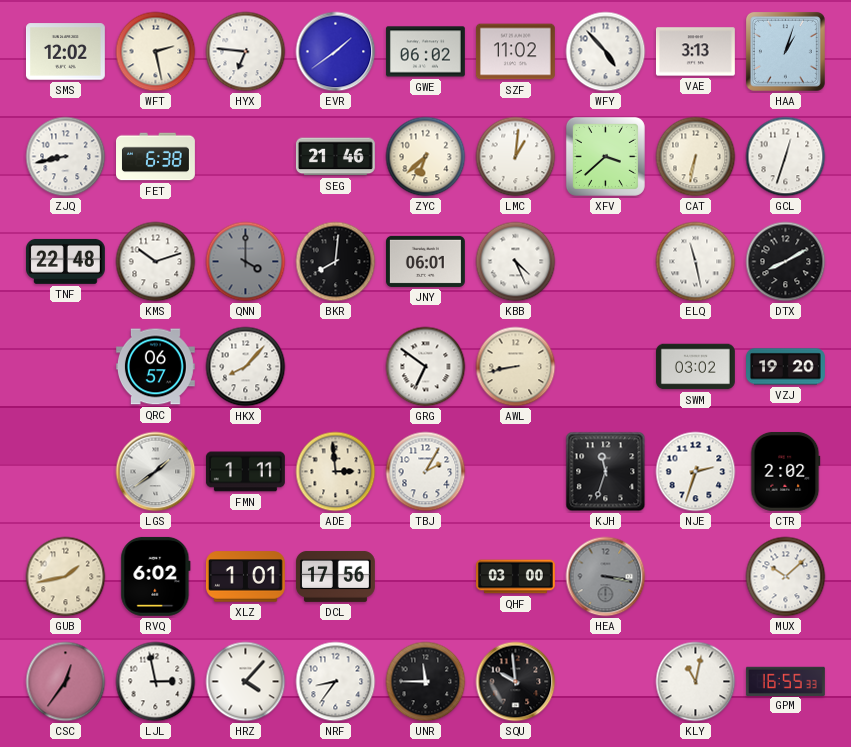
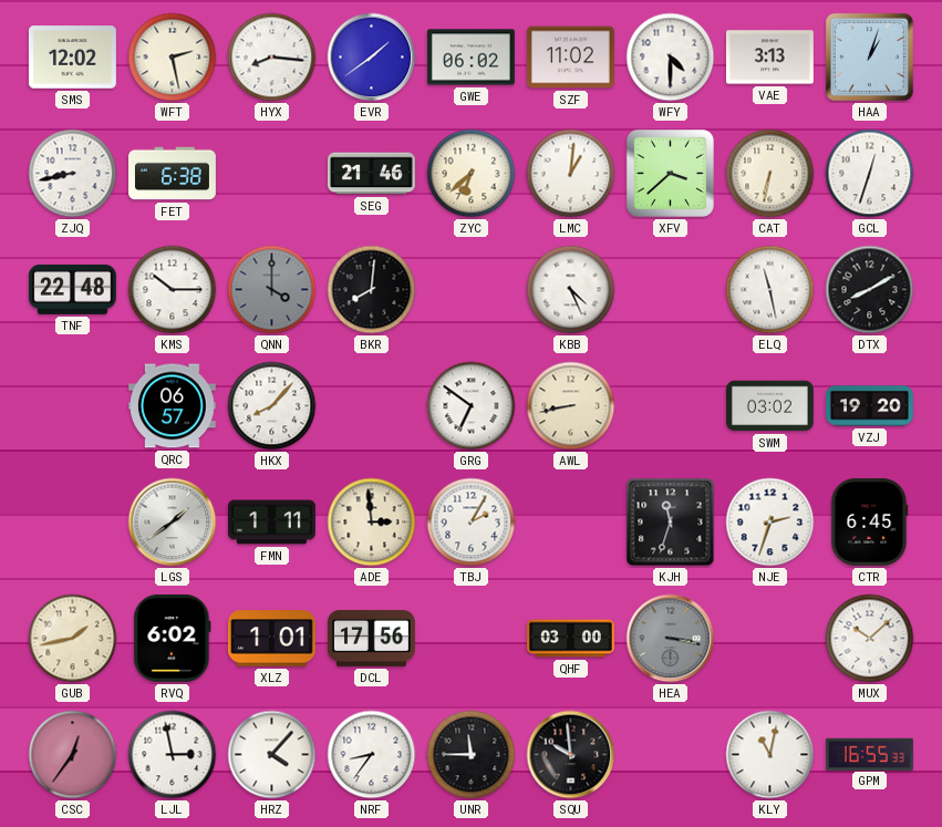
HYX: 6:46 -> 8:16 (272, 58)
WFY: 4:53 -> 4:30 (671, 58)
KMS: 10:12 -> 10:15 (173, 290)
JNY: 06:01 -> none (425, 261)
CTR: 2:02 -> 6:45 (870, 521)
